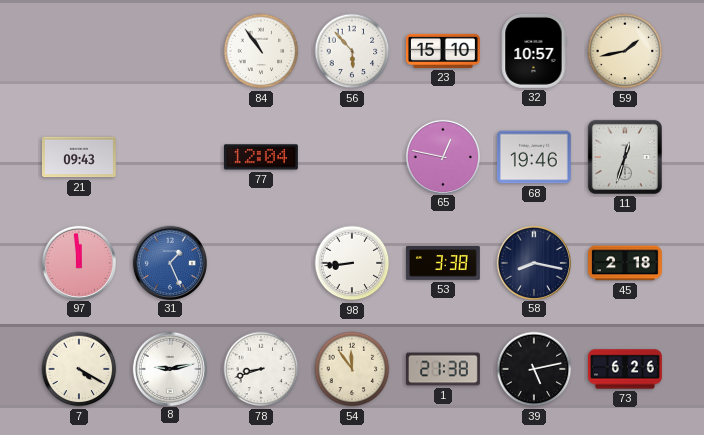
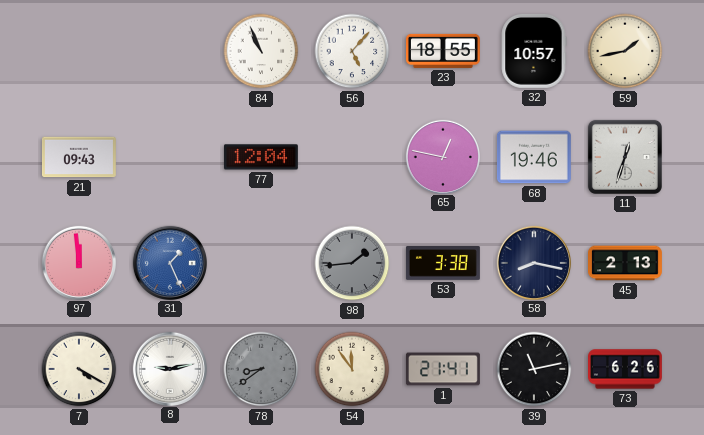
84: 10:54 -> 10:56 (261, 51)
56: 5:53 -> 5:07 (352, 51)
23: 15:10 -> 18:55 (444, 51)
98: 8:44 -> 1:44 (352, 263)
98 dial: white -> grey (352, 263)
45: 2:18 -> 2:13 (626, 263)
78: 8:42 -> 8:39 (261, 369)
78 dial: white -> grey (261, 369)
1: 21:38 -> 21:41 (443, 369)
39: 5:13 -> 11:13 (534, 369)
